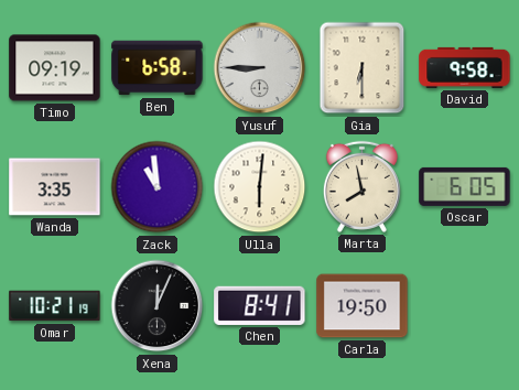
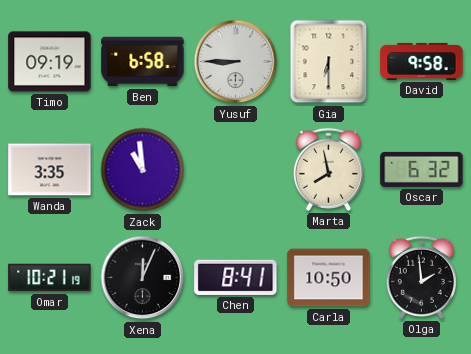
Ulla: 6:01 -> none (260, 187)
Oscar: 6:05 -> 6:32 (422, 169)
Carla: 19:50 -> 10:50 (329, 278)
Olga: none -> 1:59 (421, 277)
